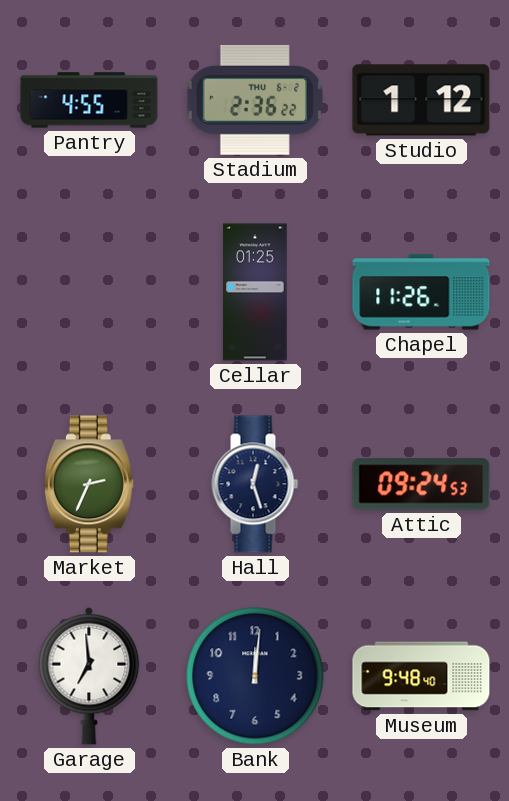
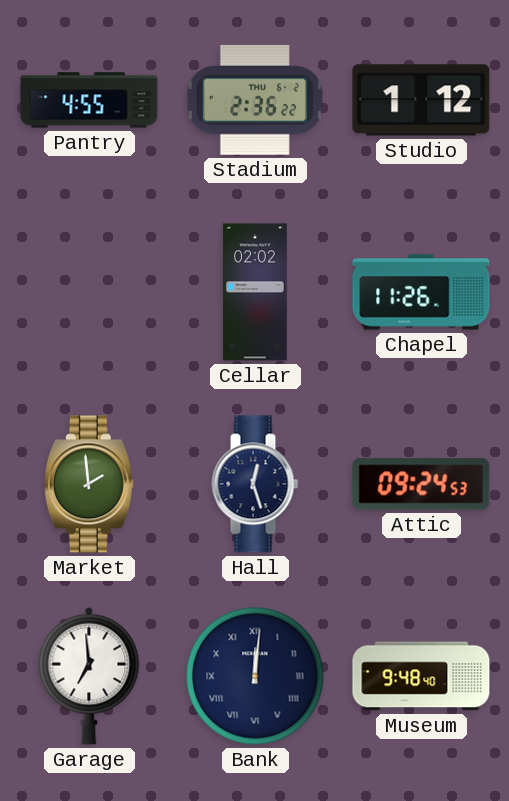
Cellar: 01:25 -> 02:02 (255, 292)
Market: 2:34 -> 1:59 (89, 484)
Bank numerals: Arabic -> Roman (255, 676)
